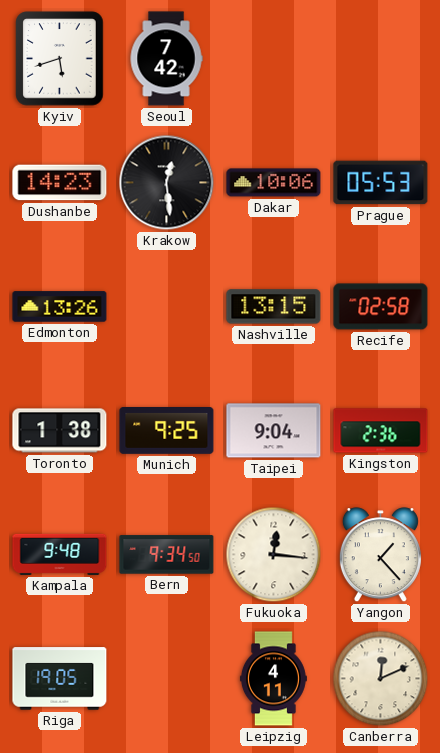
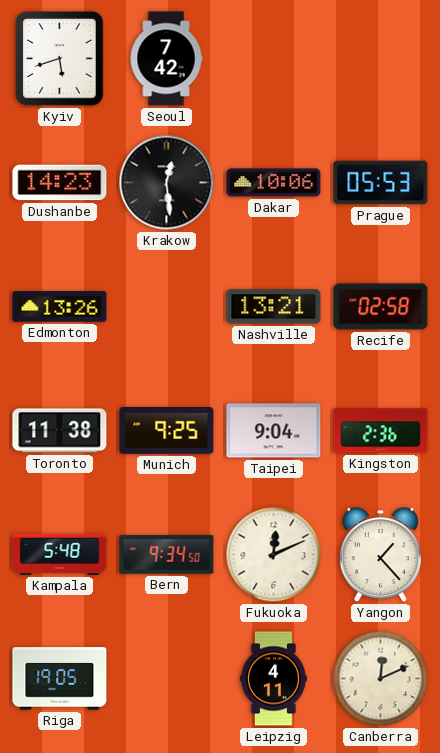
Nashville: 13:15 -> 13:21 (274, 307)
Toronto: 1:38 -> 11:38 (60, 431)
Kampala: 9:48 -> 5:48 (60, 554)
Fukuoka: 12:16 -> 12:11 (274, 555)
